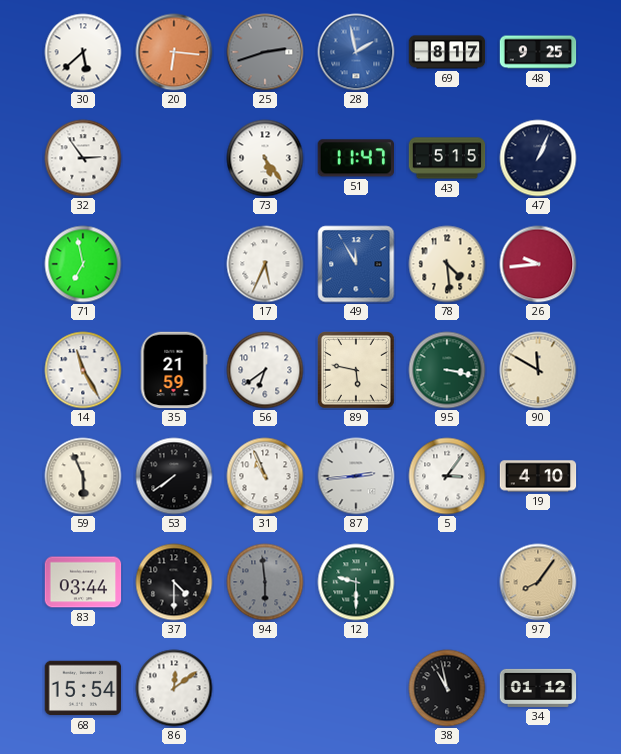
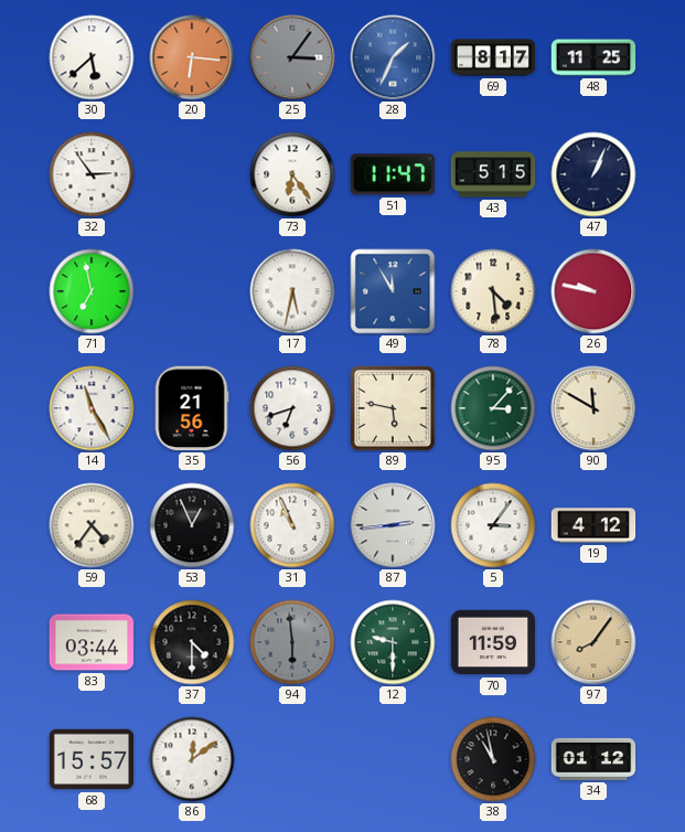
25: 2:42 -> 3:06 (292, 57)
28: 1:58 -> 1:34 (393, 57)
48: 9:25 -> 11:25 (593, 57)
73: 5:24 -> 6:24 (292, 174)
17: 5:34 -> 5:32 (292, 291)
26: 9:44 -> 9:47 (593, 291)
35: 21:59 -> 21:56 (192, 408)
56: 6:39 -> 6:42 (292, 408)
95: 3:17 -> 3:07 (493, 408)
59: 5:56 -> 4:36 (92, 525)
53: 7:39 -> 12:56 (192, 525)
19: 4:10 -> 4:12 (593, 525)
70: none -> 11:59 (493, 642)
68: 15:54 -> 15:57 (92, 759)
